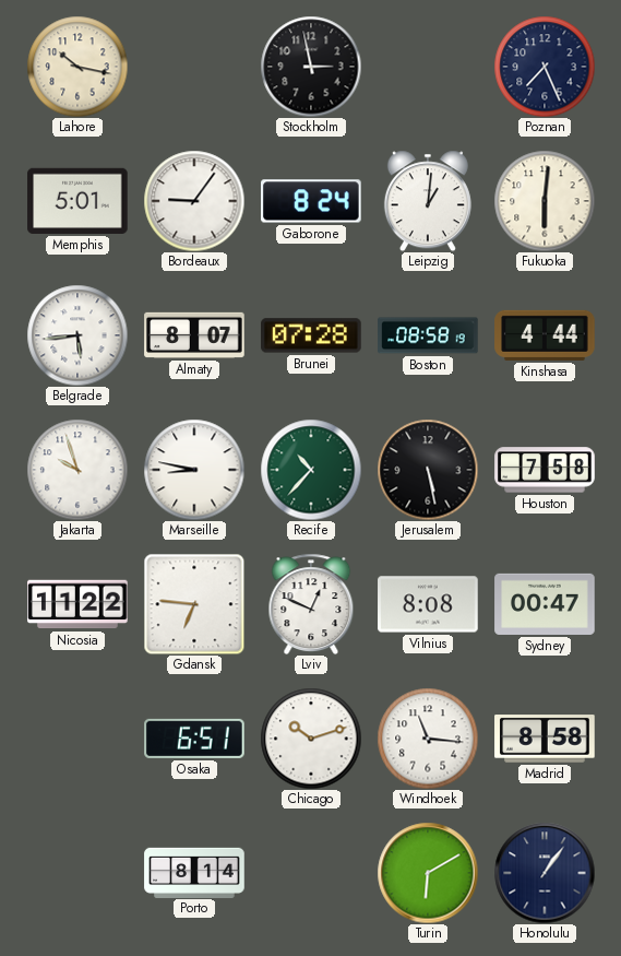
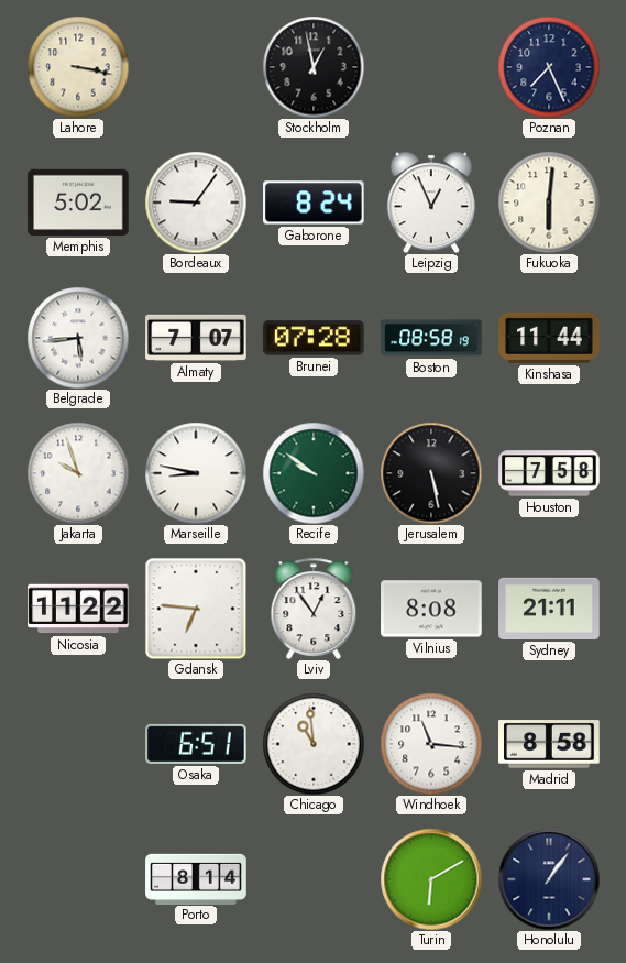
Lahore: 10:17 -> 3:17 (78, 67)
Stockholm: 2:58 -> 12:58 (314, 67)
Memphis: 5:01 -> 5:02 (78, 203)
Leipzig: 1:01 -> 12:56 (431, 203)
Almaty: 8:07 -> 7:07 (196, 338)
Kinshasa: 4:44 -> 11:44 (549, 338)
Recife: 10:37 -> 9:51 (314, 473)
Lviv: 12:49 -> 12:54 (314, 609)
Sydney: 00:47 -> 21:11 (549, 609)
Chicago: 10:12 -> 10:59 (314, 744)
